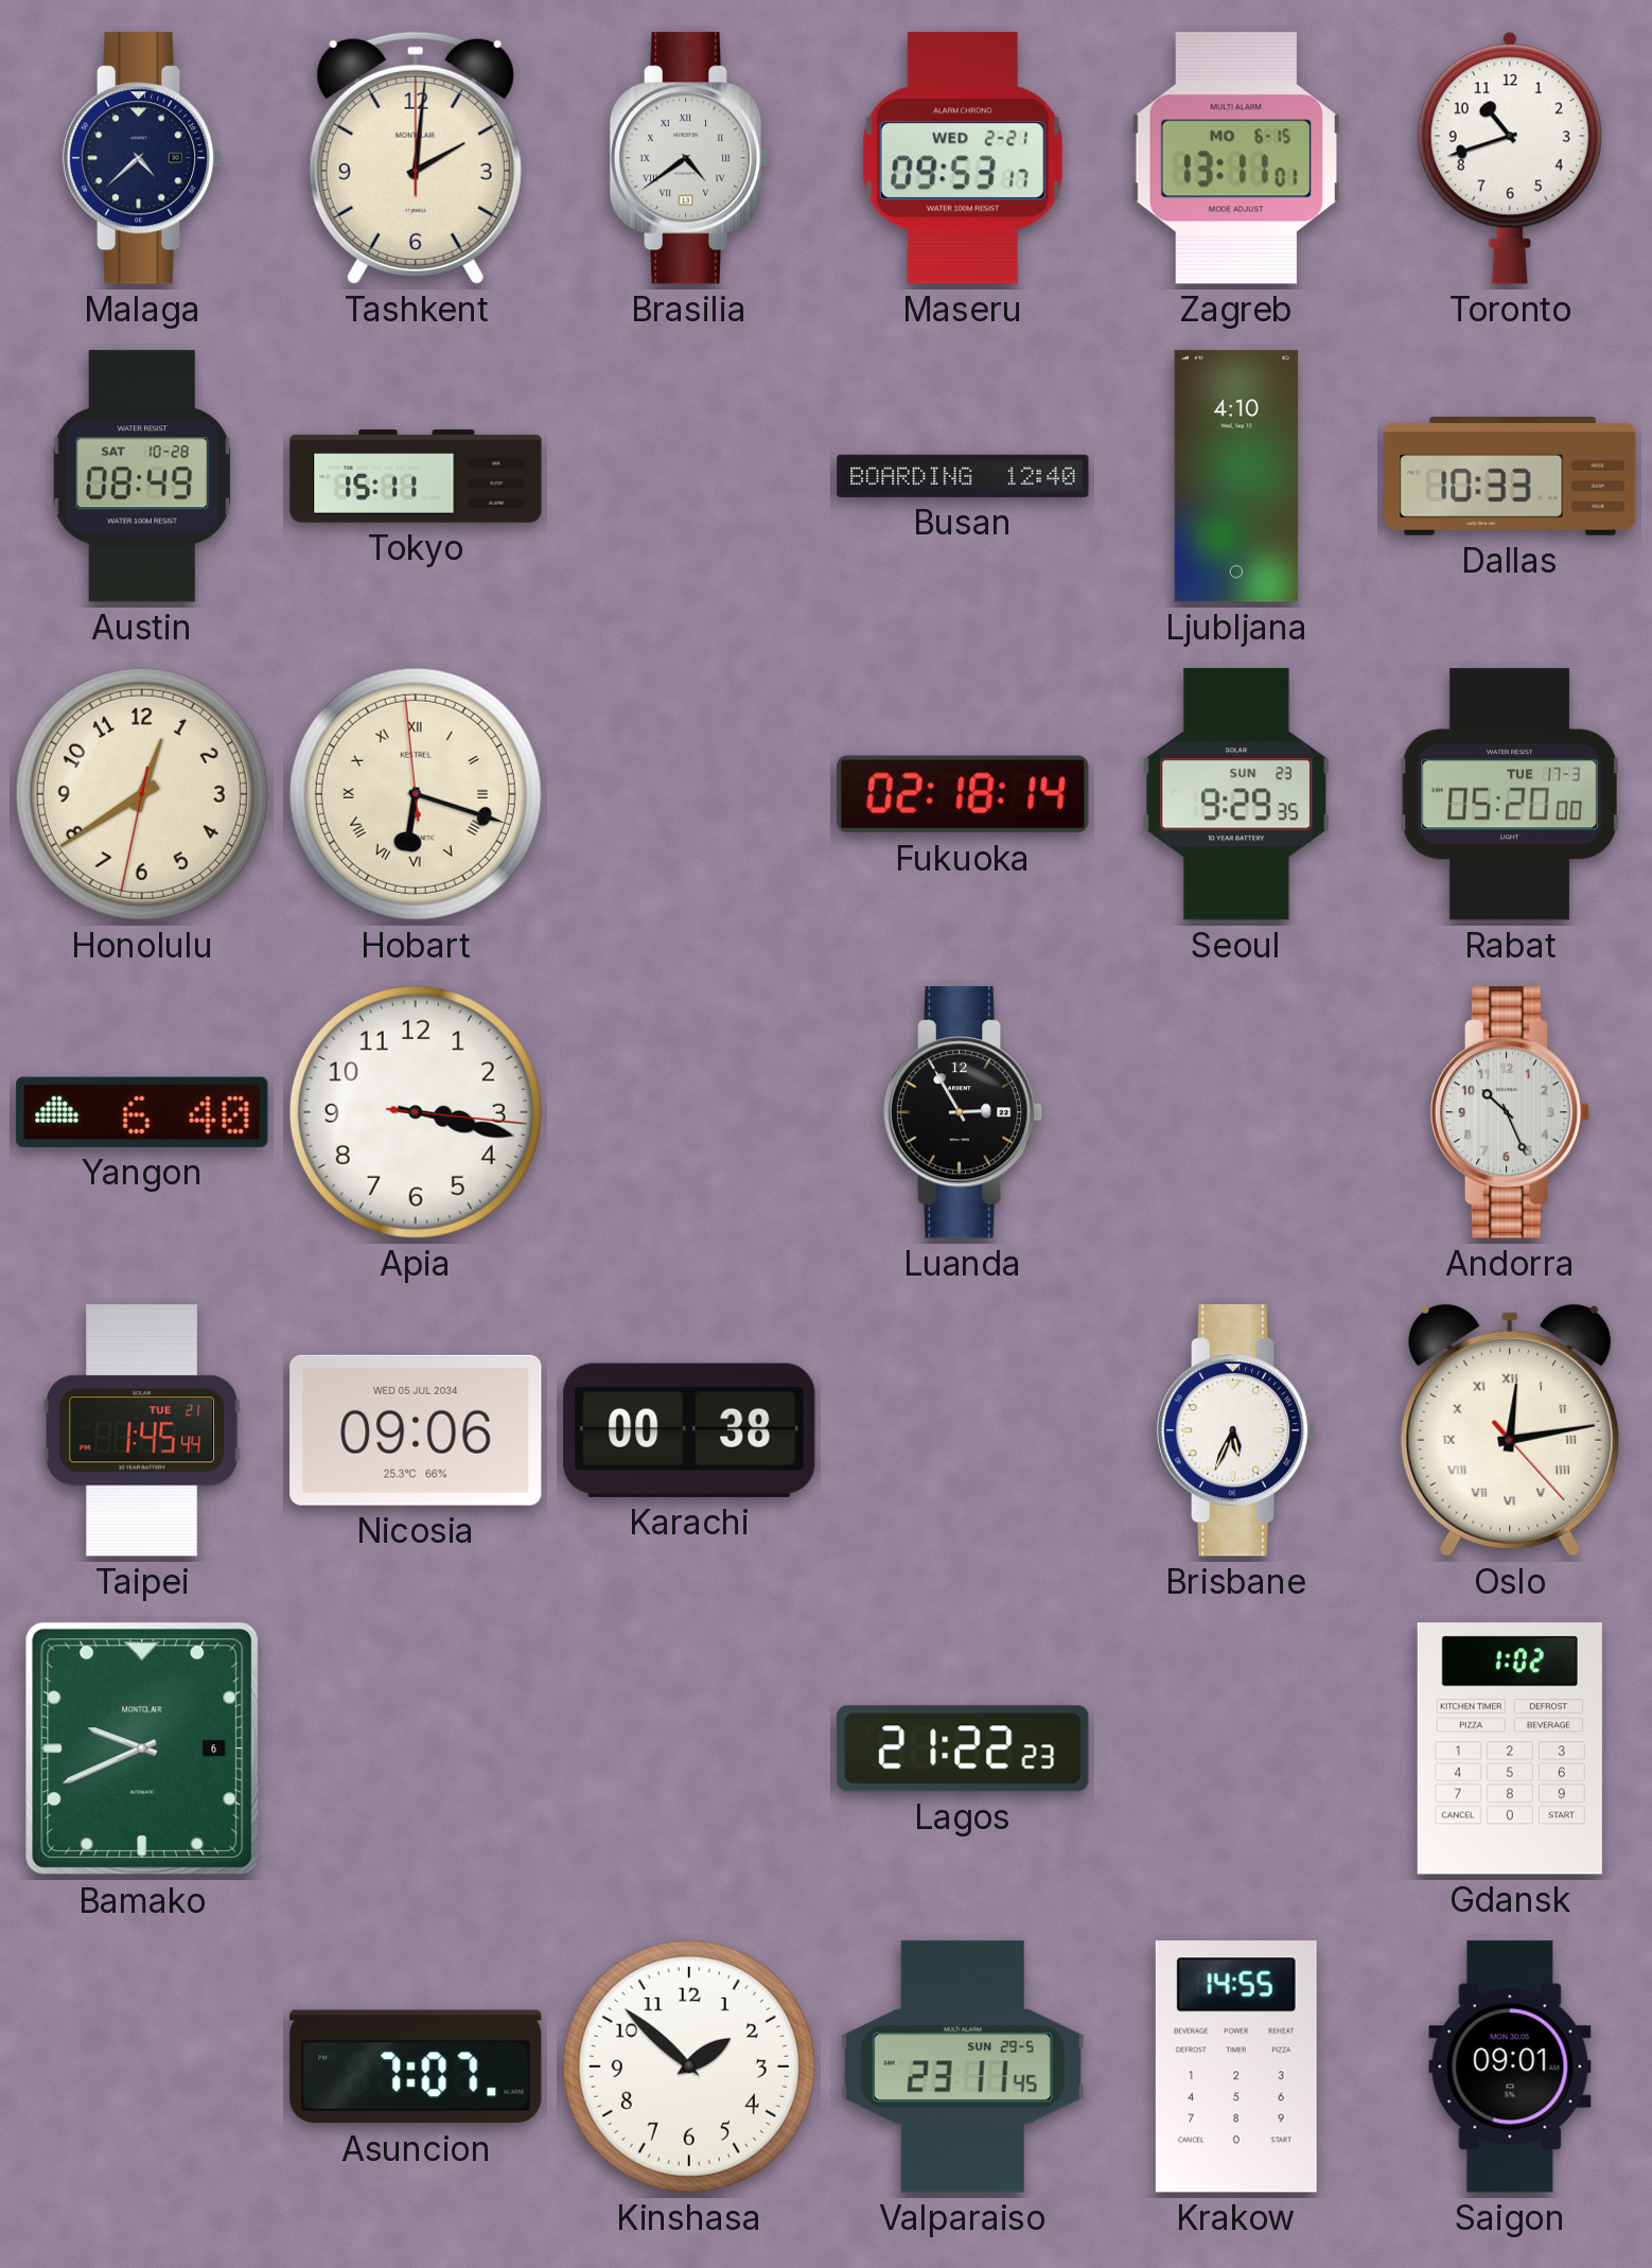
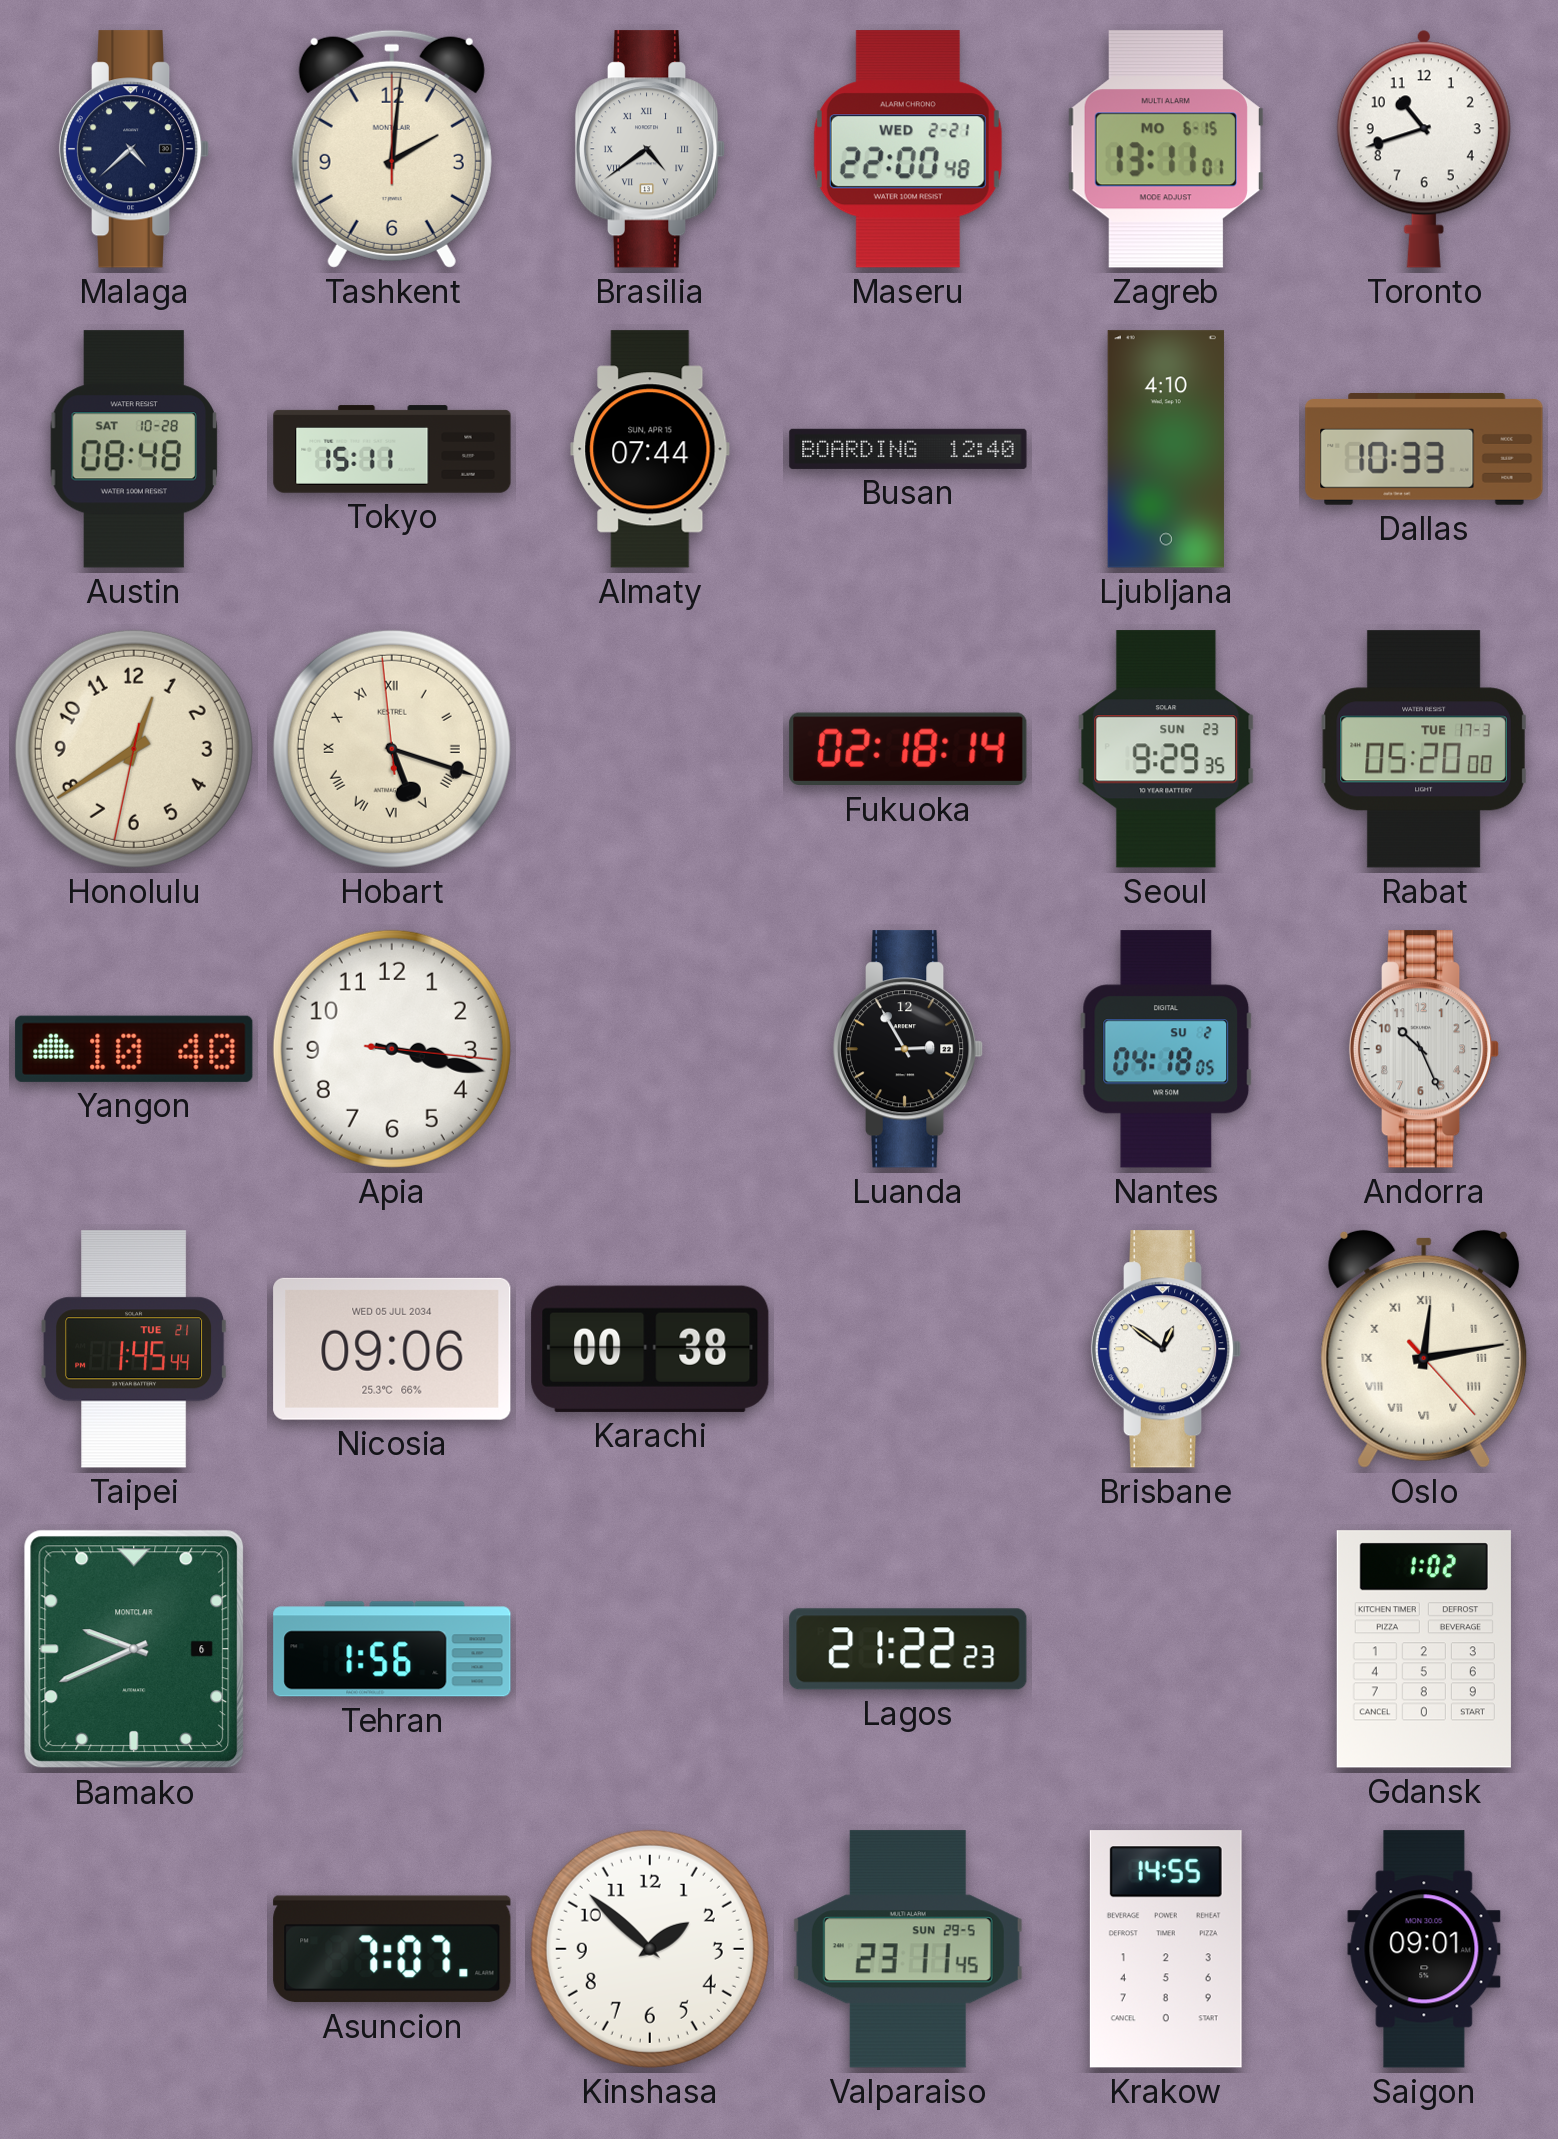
Maseru: 09:53 -> 22:00 (908, 149)
Austin: 08:49 -> 08:48 (134, 449)
Almaty: none -> 07:44 (650, 449)
Hobart: 6:17 -> 5:17 (392, 749)
Yangon: 6:40 -> 10:40 (134, 1049)
Nantes: none -> 04:18 (1166, 1049)
Brisbane: 5:34 -> 12:51 (1166, 1349)
Tehran: none -> 1:56 (392, 1649)
